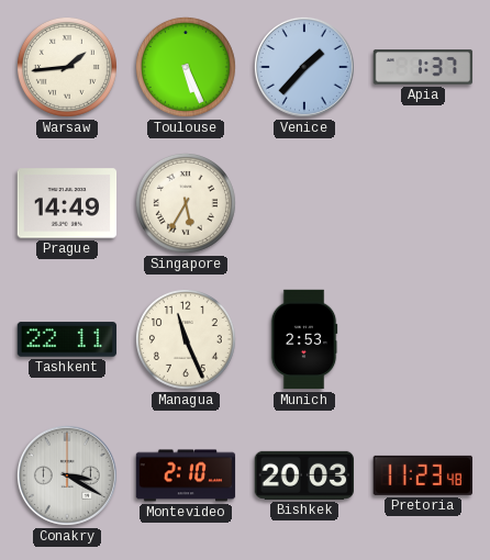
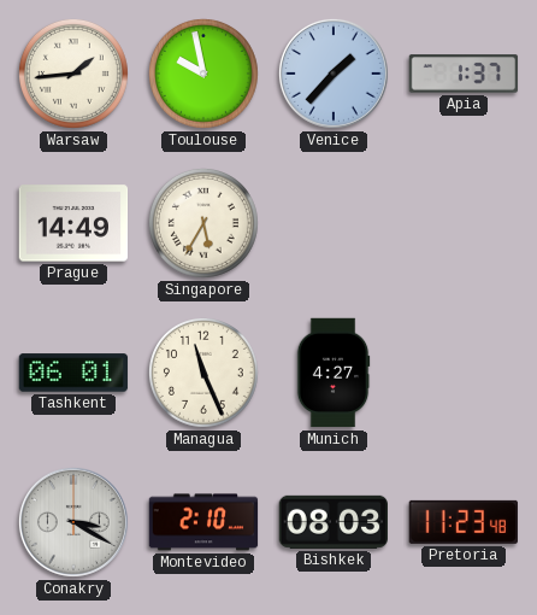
Toulouse: 5:26 -> 9:58 (203, 74)
Tashkent: 22:11 -> 06:01 (73, 373)
Munich: 2:53 -> 4:27 (334, 373)
Bishkek: 20:03 -> 08:03 (334, 522)
